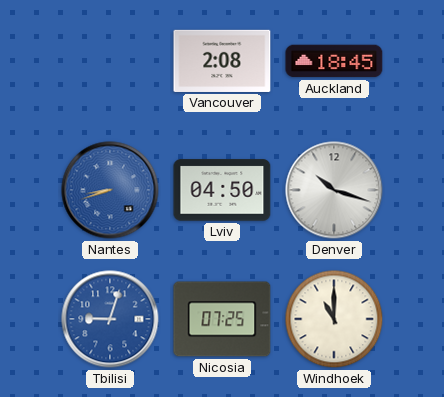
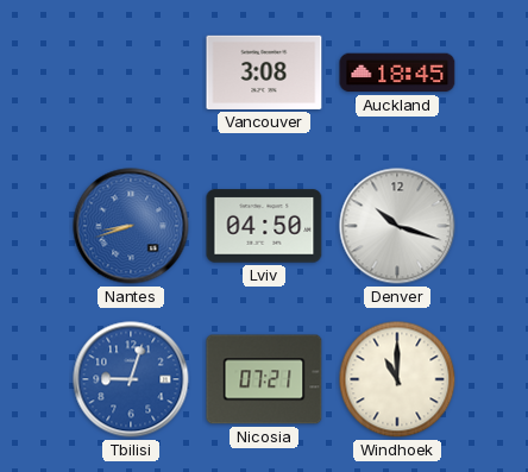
Vancouver: 2:08 -> 3:08 (264, 73)
Nicosia: 07:25 -> 07:21 (264, 379)
